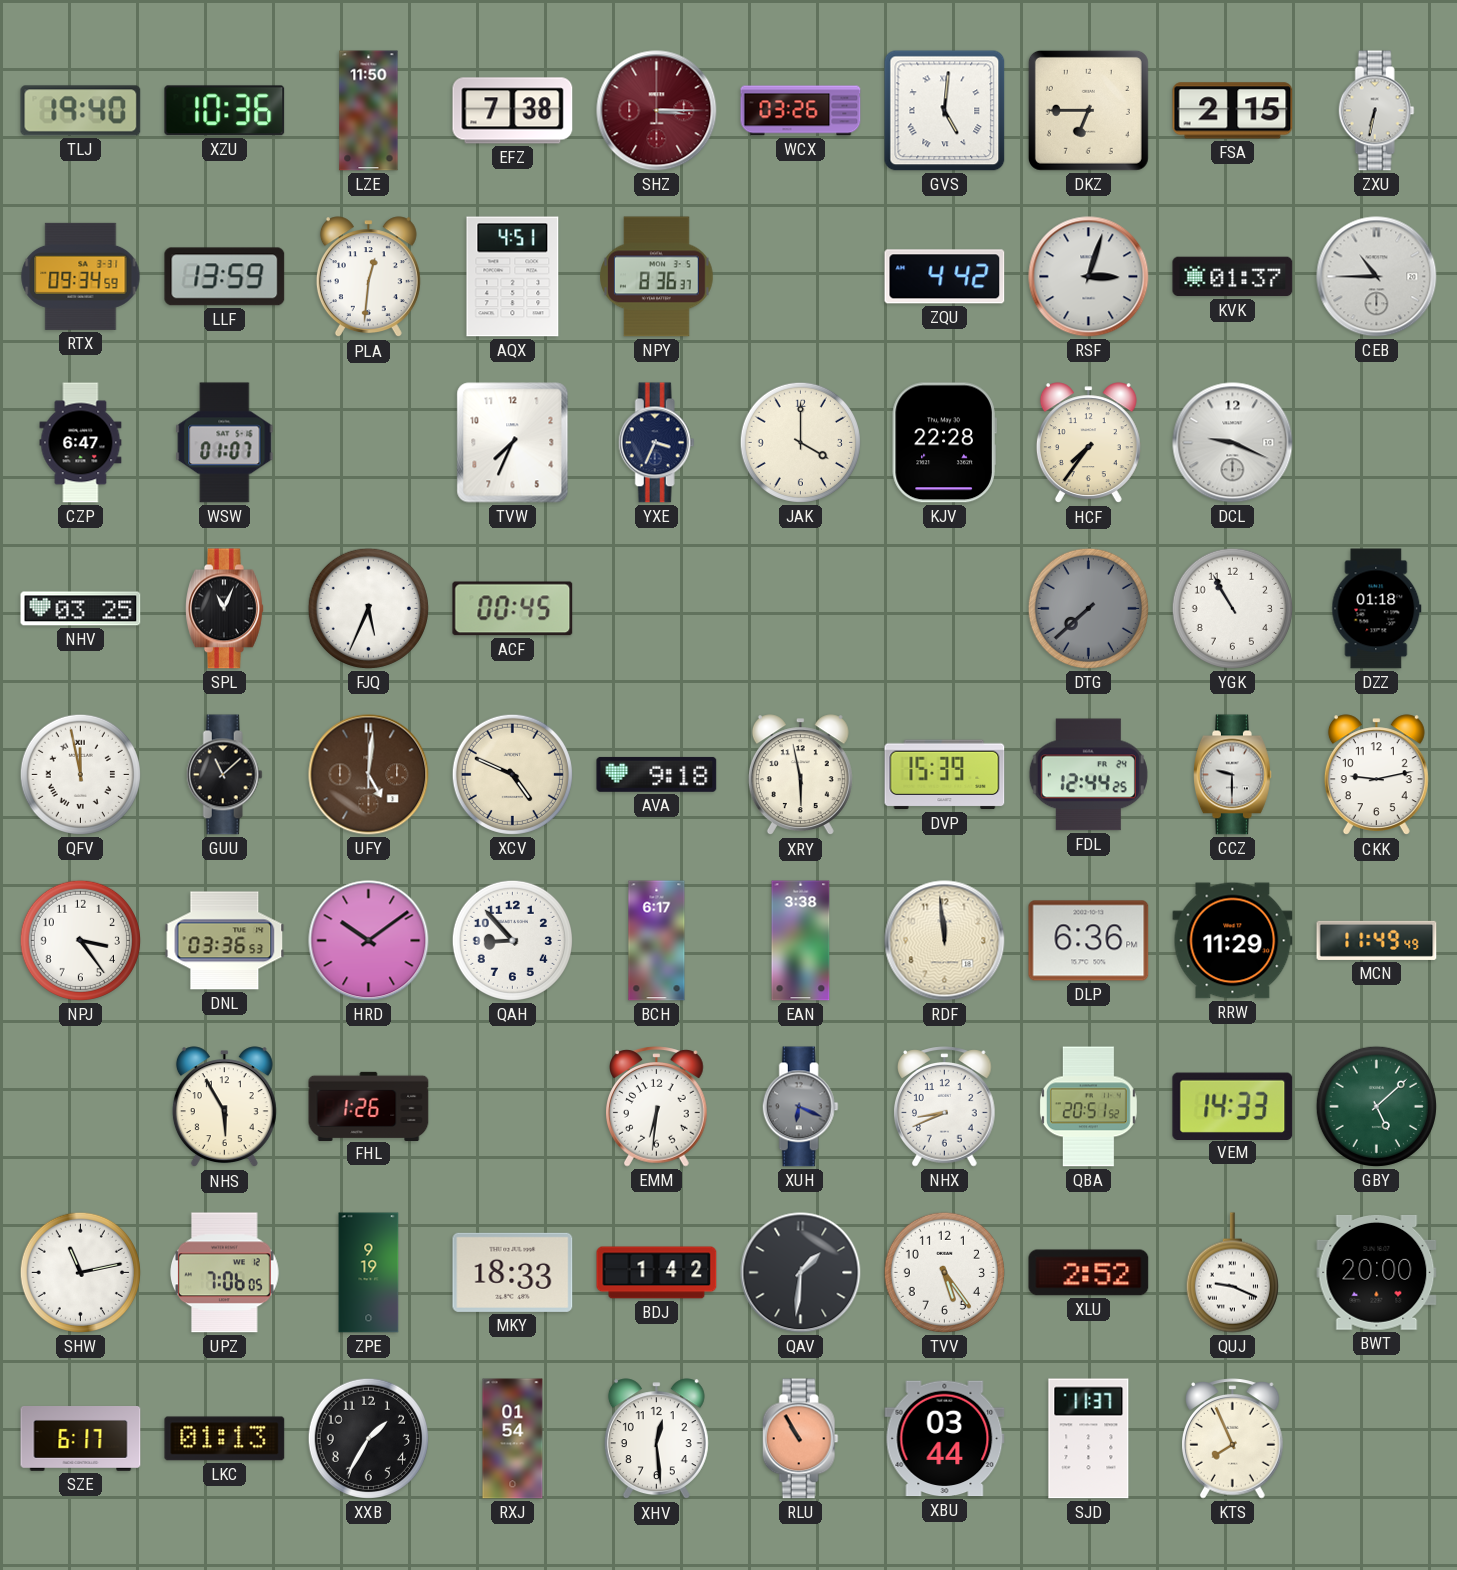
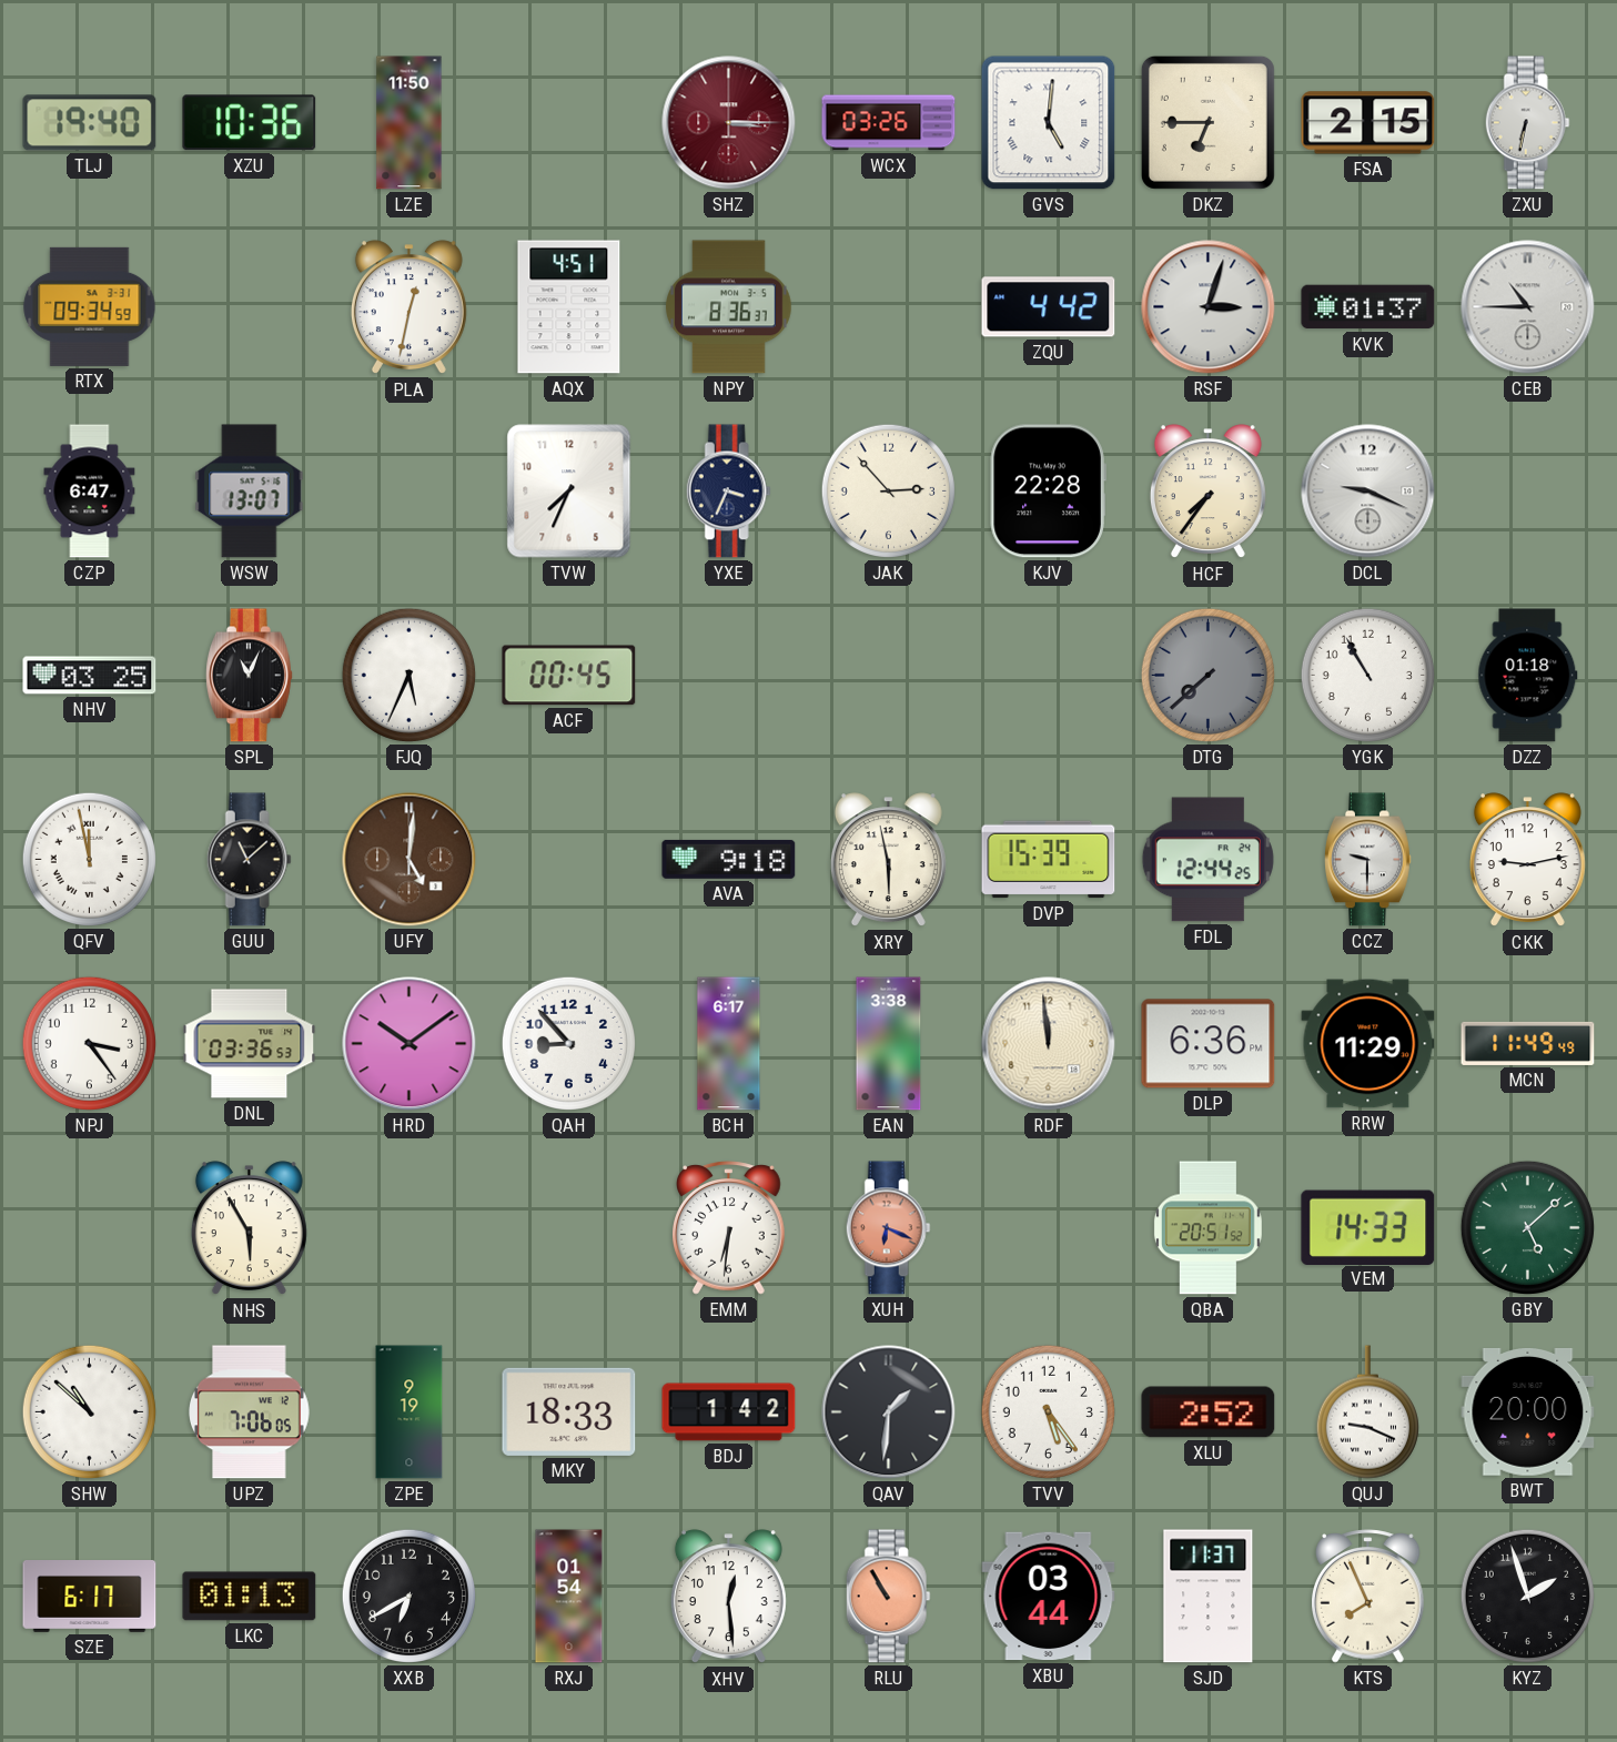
EFZ: 7:38 -> none (513, 111)
LLF: 13:59 -> none (225, 277)
PLA: 12:31 -> 12:32 (408, 307)
WSW: 01:07 -> 13:07 (250, 492)
JAK: 4:00 -> 2:53 (888, 490)
XCV: 4:49 -> none (512, 774)
FHL: 1:26 -> none (369, 1106)
XUH dial: grey -> salmon (888, 1228)
NHX: 8:41 -> none (945, 1107)
SHW: 11:13 -> 10:52 (89, 1411)
XXB: 1:35 -> 6:40 (408, 1596)
KYZ: none -> 1:57 (1527, 1596)
